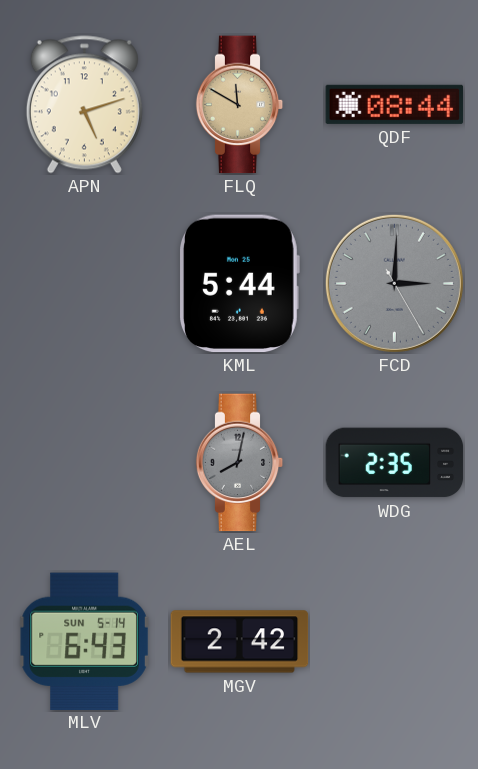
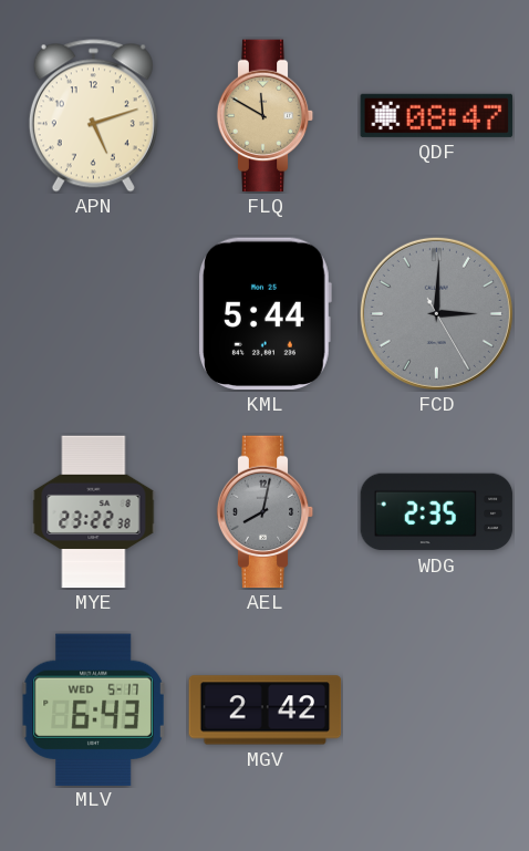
QDF: 08:44 -> 08:47 (437, 115)
MYE: none -> 23:22 (94, 512)
MLV date: SUN 5-14 -> WED 5-17 (93, 709)
